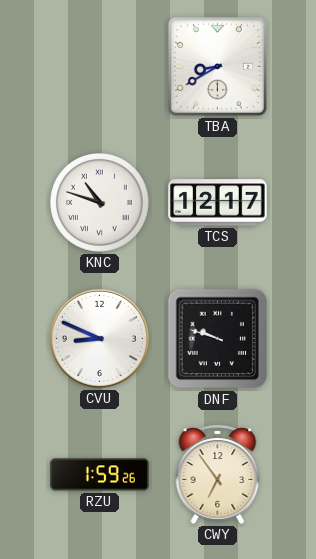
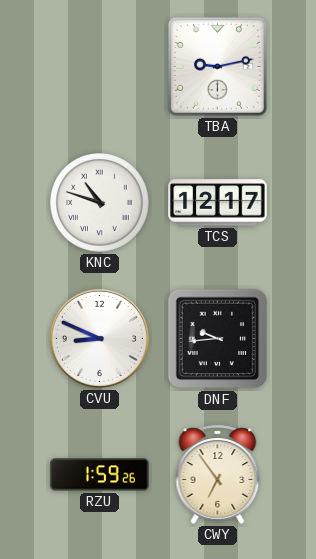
TBA: 8:40 -> 9:13 (217, 66)
DNF: 9:48 -> 9:44 (218, 339)
